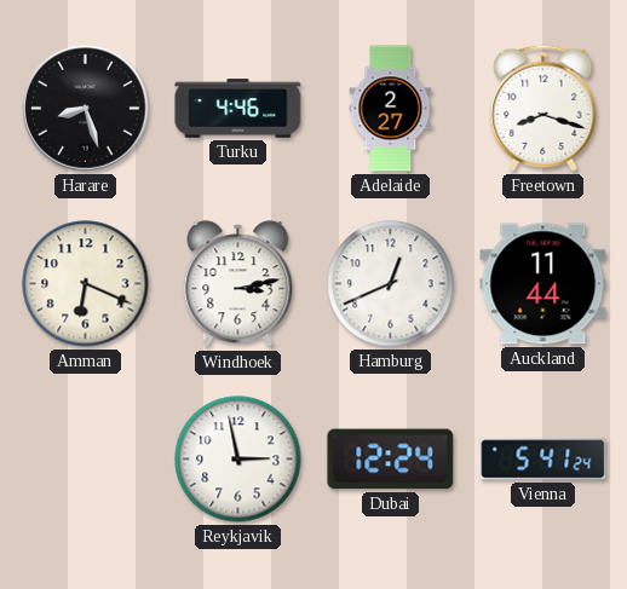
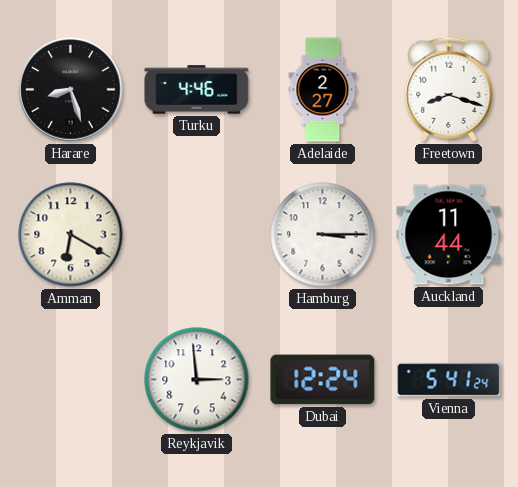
Amman: 6:19 -> 6:20 (71, 235)
Windhoek: 3:13 -> none (238, 284)
Hamburg: 12:41 -> 3:15 (323, 235)
Reykjavik: 2:58 -> 2:59 (197, 380)
